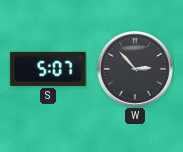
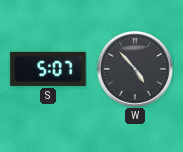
W: 2:53 -> 4:53 (135, 69)
